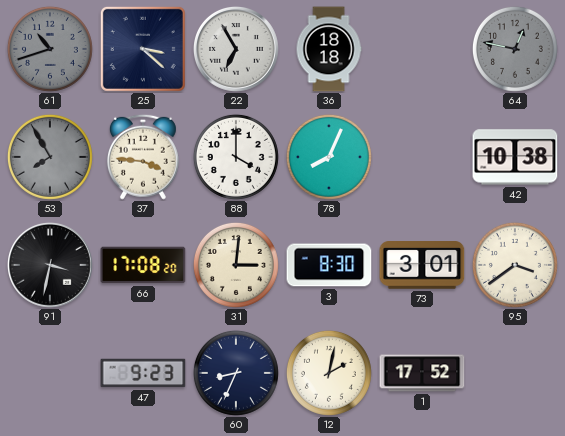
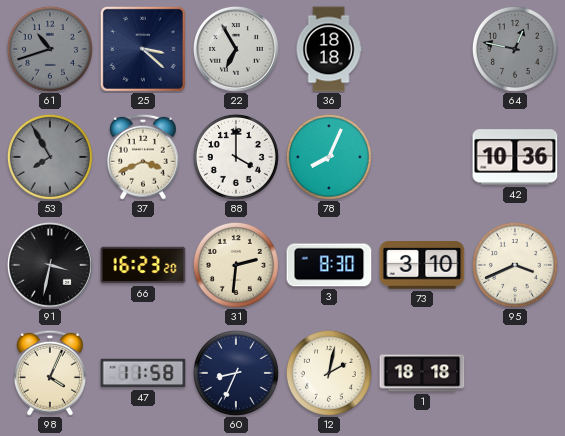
37: 3:46 -> 3:41 (143, 157)
42: 10:38 -> 10:36 (515, 157)
66: 17:08 -> 16:23 (143, 265)
31: 3:01 -> 2:31 (236, 265)
73: 3:01 -> 3:10 (422, 265)
95: 3:39 -> 3:41 (515, 265)
98: none -> 4:04 (50, 373)
47: 9:23 -> 11:58 (143, 373)
1: 17:52 -> 18:18 (422, 373)
